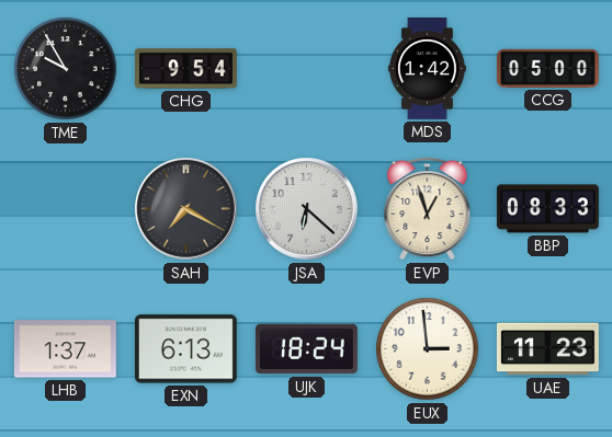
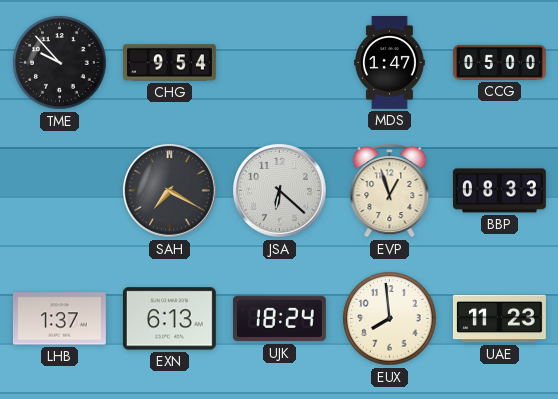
TME: 9:55 -> 9:53 (60, 63)
MDS: 1:42 -> 1:47 (390, 63)
EUX: 2:59 -> 7:59 (390, 319)
